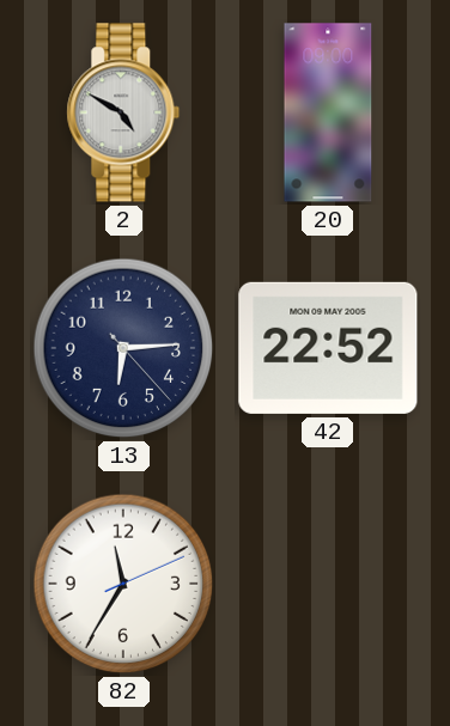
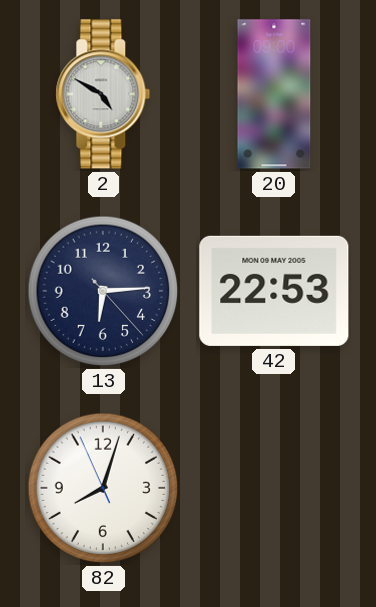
42: 22:52 -> 22:53 (274, 291)
82: 11:35 -> 8:02 (103, 488)
